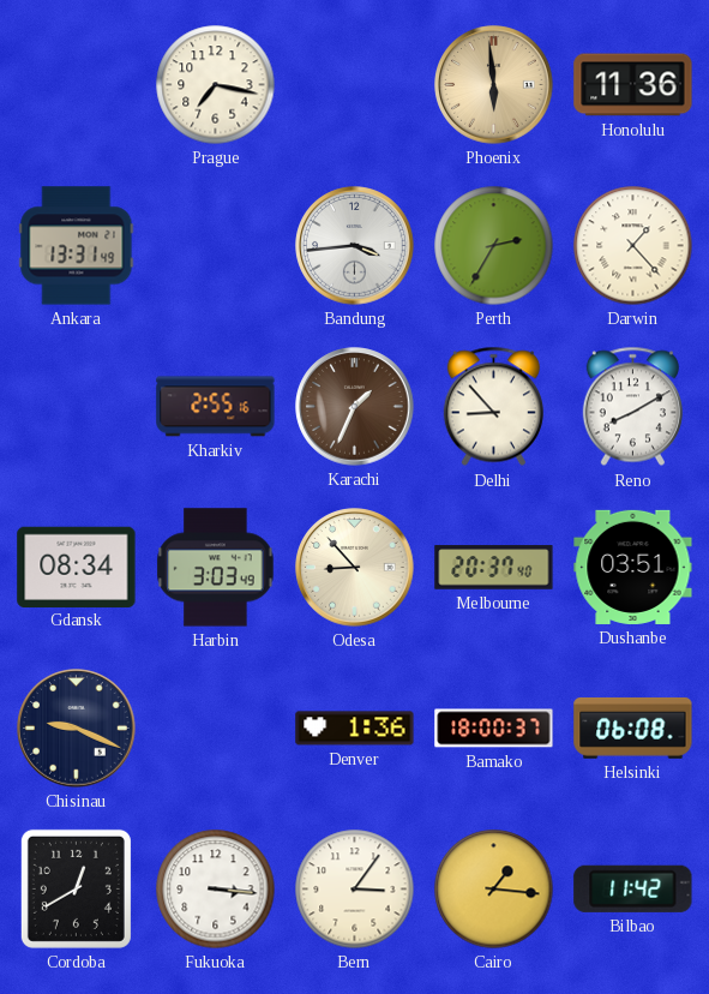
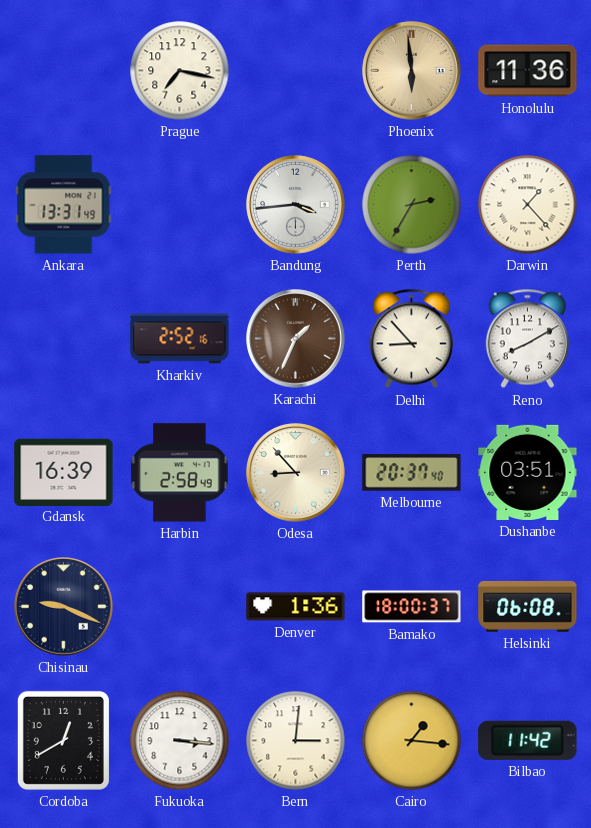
Kharkiv: 2:55 -> 2:52 (180, 339)
Gdansk: 08:34 -> 16:39 (64, 472)
Harbin: 3:03 -> 2:58 (180, 473)
Bern: 3:06 -> 3:01 (296, 741)
